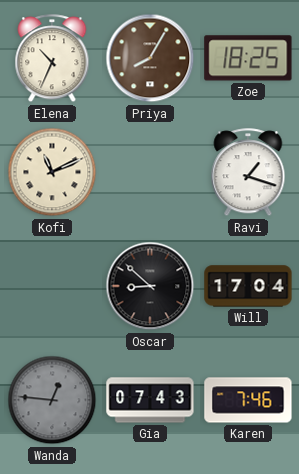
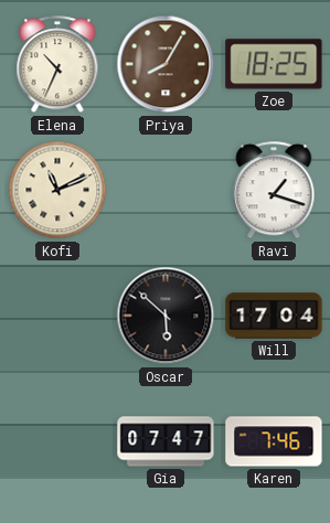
Oscar: 8:52 -> 5:52 (166, 316)
Wanda: 12:46 -> none (52, 400)
Gia: 07:43 -> 07:47 (166, 441)
